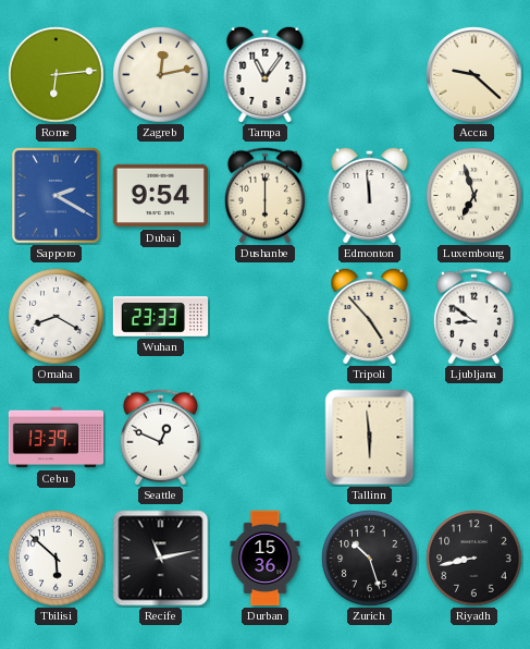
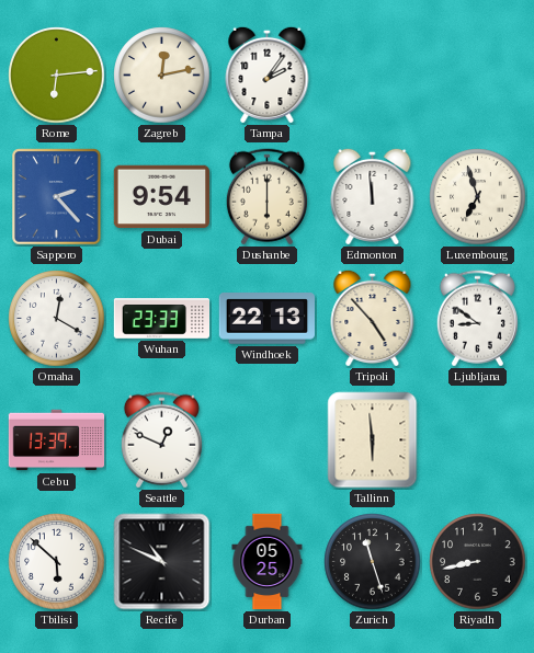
Tampa: 11:06 -> 2:06 (268, 75)
Accra: 9:22 -> none (474, 75)
Sapporo: 2:20 -> 2:23 (57, 197)
Omaha: 8:20 -> 12:20 (57, 319)
Windhoek: none -> 22:13 (266, 319)
Recife: 11:13 -> 10:49 (162, 562)
Durban: 15:36 -> 05:25 (268, 562)
Zurich: 10:27 -> 11:27 (373, 562)
